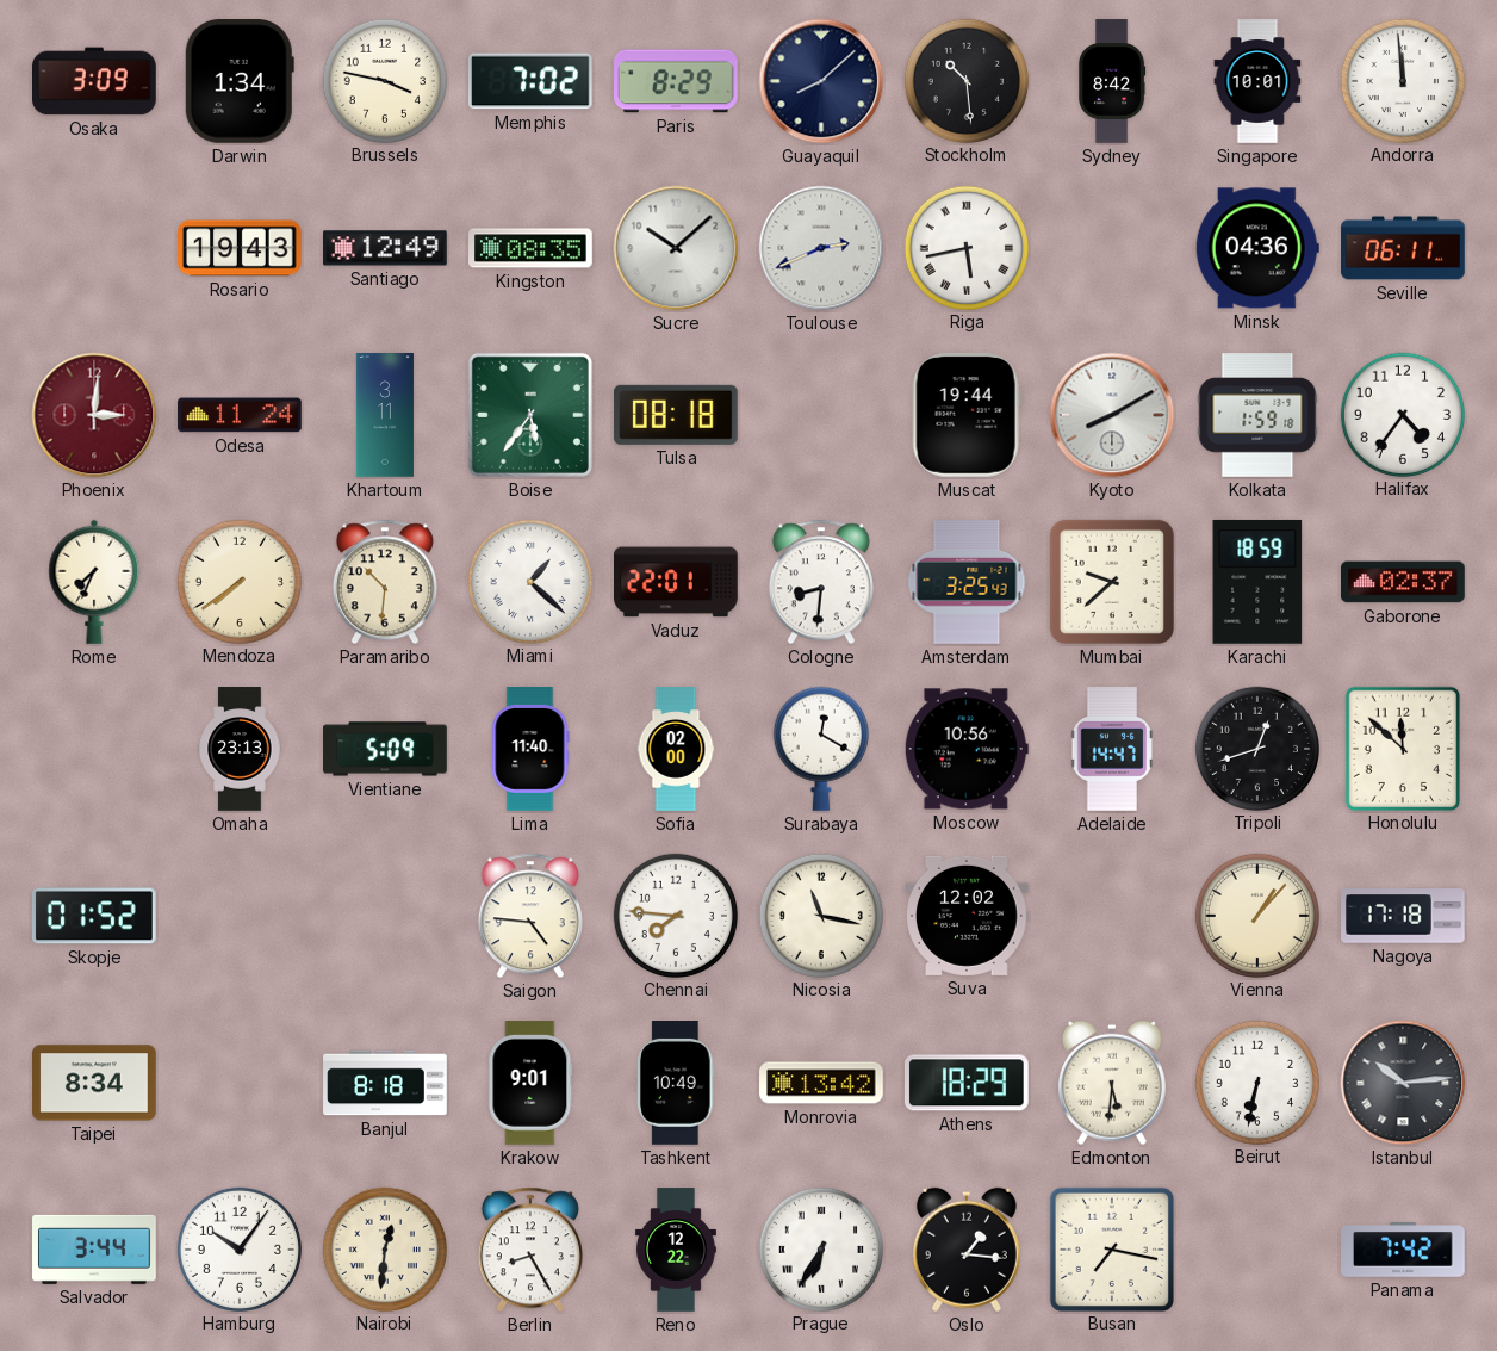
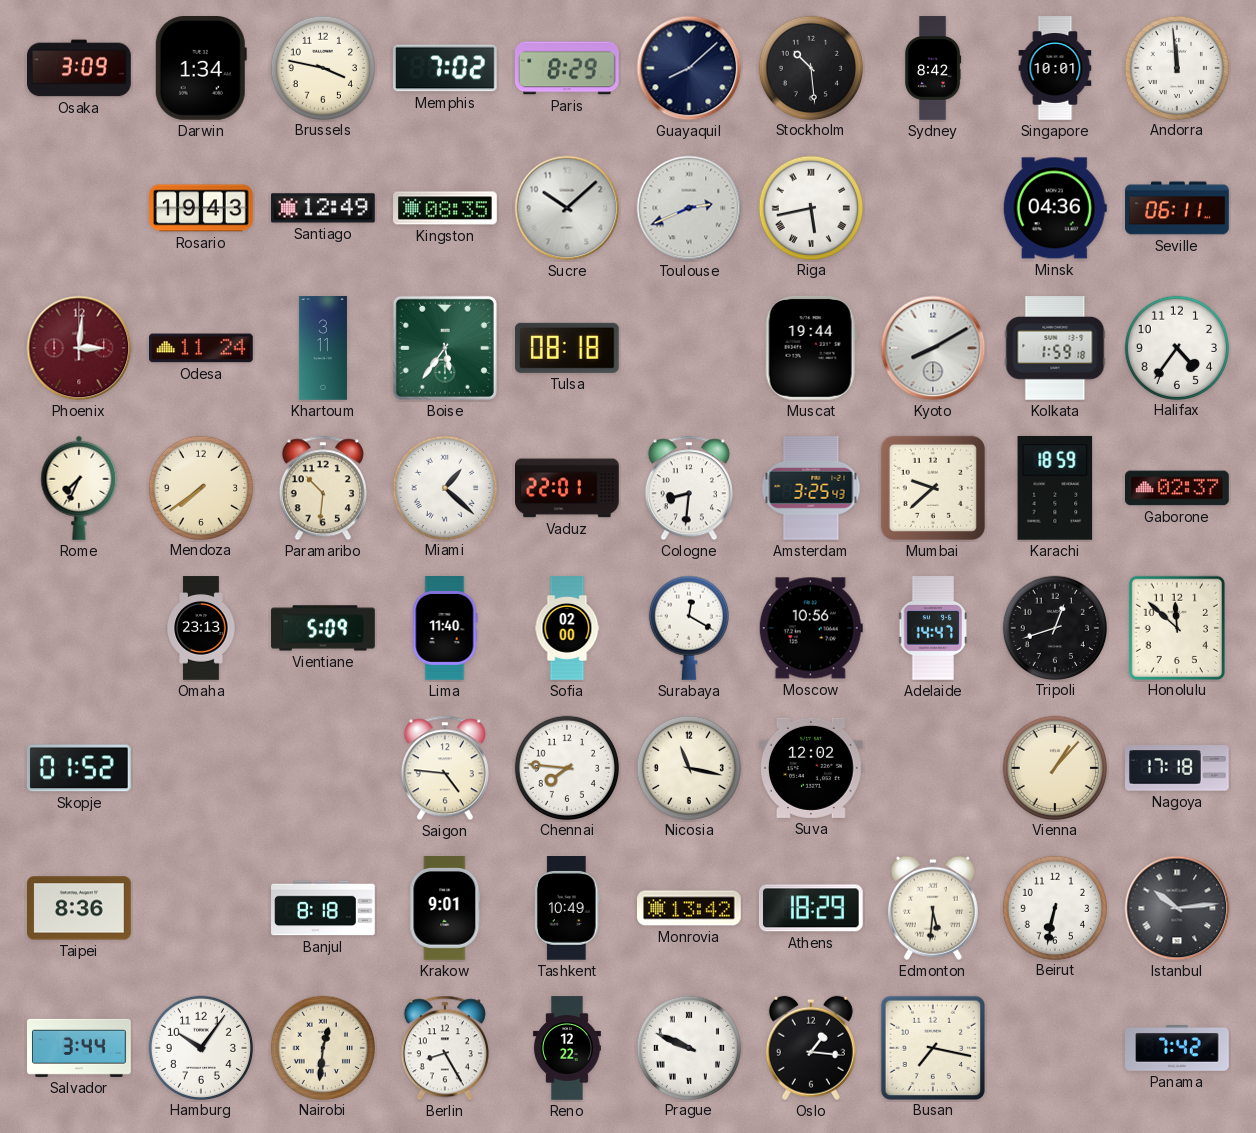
Taipei: 8:34 -> 8:36 (80, 908)
Prague: 6:35 -> 9:49 (688, 1047)
